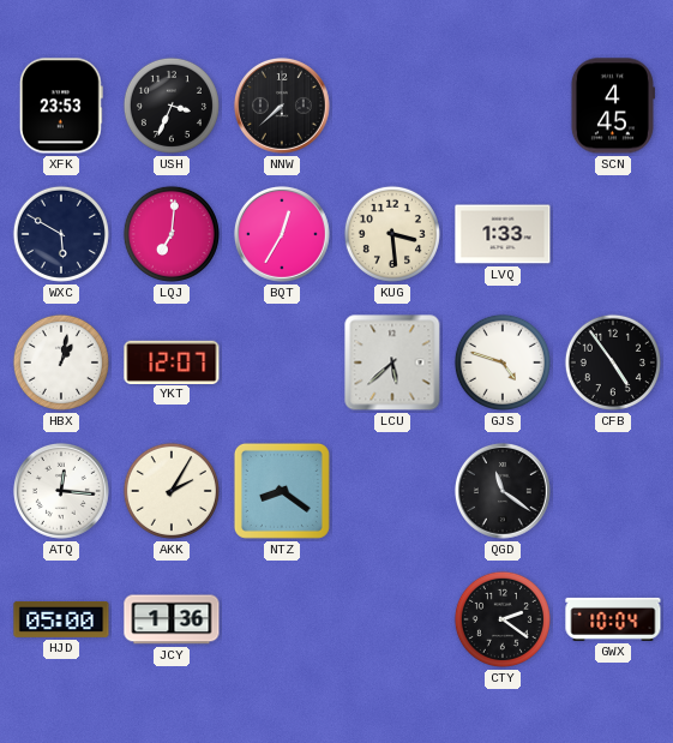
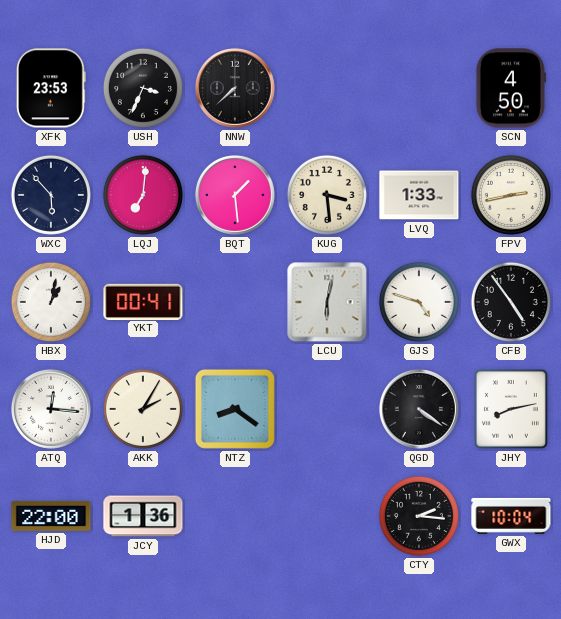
SCN: 4:45 -> 4:50 (510, 88)
WXC: 5:50 -> 5:53 (51, 195)
BQT: 12:35 -> 1:29 (235, 195)
FPV: none -> 2:43 (511, 195)
YKT: 12:07 -> 00:41 (143, 301)
LCU: 5:38 -> 6:02 (327, 302)
QGD: 11:21 -> 4:21 (419, 409)
JHY: none -> 8:13 (511, 409)
HJD: 05:00 -> 22:00 (51, 516)
CTY: 2:21 -> 2:16 (419, 516)
